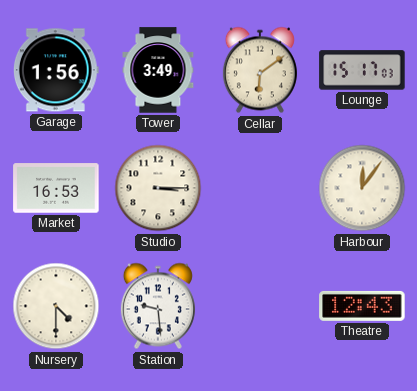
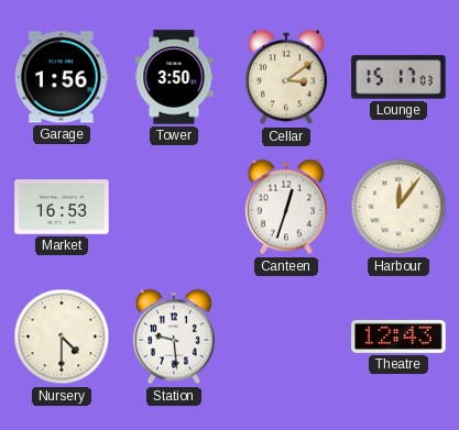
Tower: 3:49 -> 3:50 (174, 77)
Cellar: 6:09 -> 3:09 (286, 77)
Studio: 3:15 -> none (158, 188)
Canteen: none -> 12:33 (286, 207)
